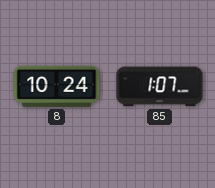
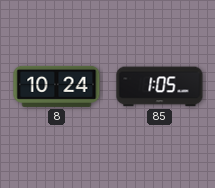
85: 1:07 -> 1:05 (160, 87)
